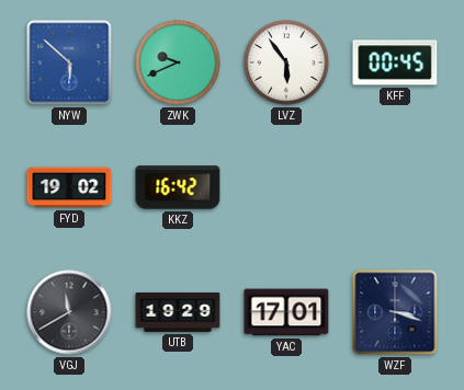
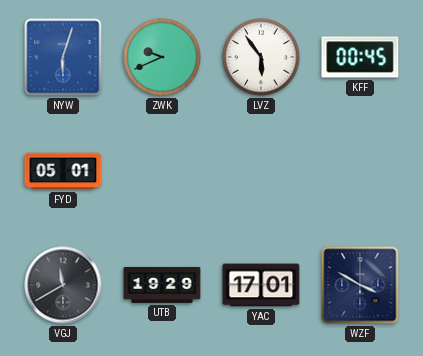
NYW: 5:52 -> 6:03 (63, 57)
FYD: 19:02 -> 05:01 (63, 171)
KKZ: 16:42 -> none (178, 187)
WZF: 3:18 -> 3:50 (360, 285)
